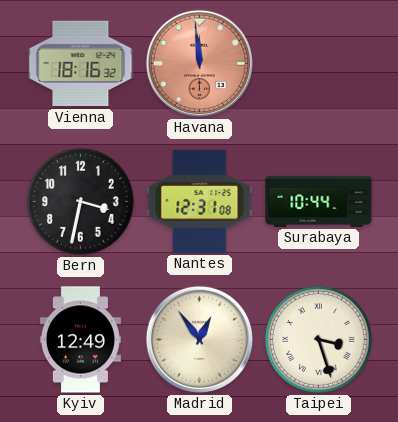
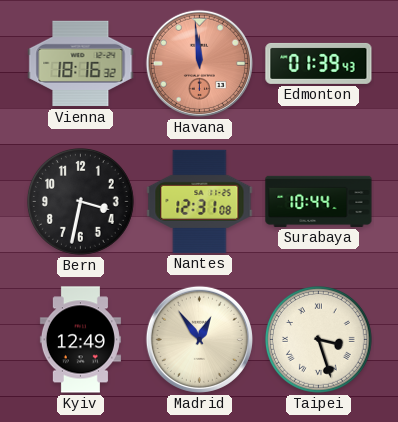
Edmonton: none -> 01:39 (319, 63)
